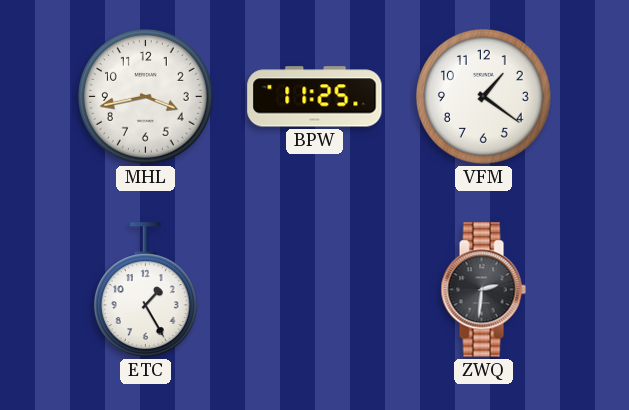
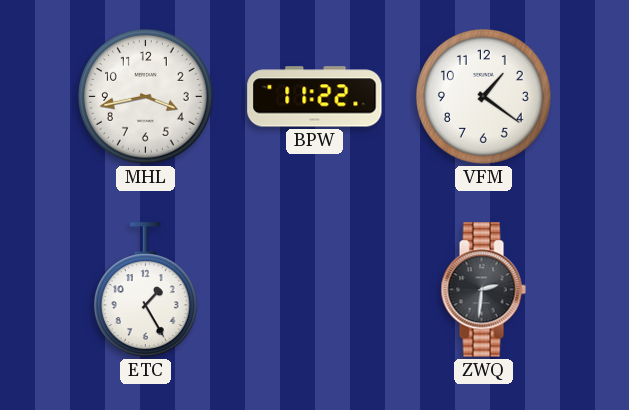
BPW: 11:25 -> 11:22 (315, 97)
